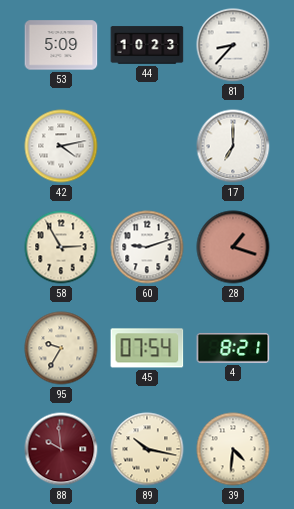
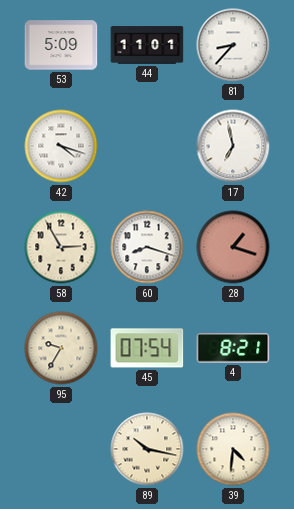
44: 10:23 -> 11:01 (147, 45)
42: 4:13 -> 4:18 (61, 146)
17: 7:00 -> 6:58 (233, 146)
60: 9:12 -> 8:18 (147, 247)
88: 9:59 -> none (61, 449)
